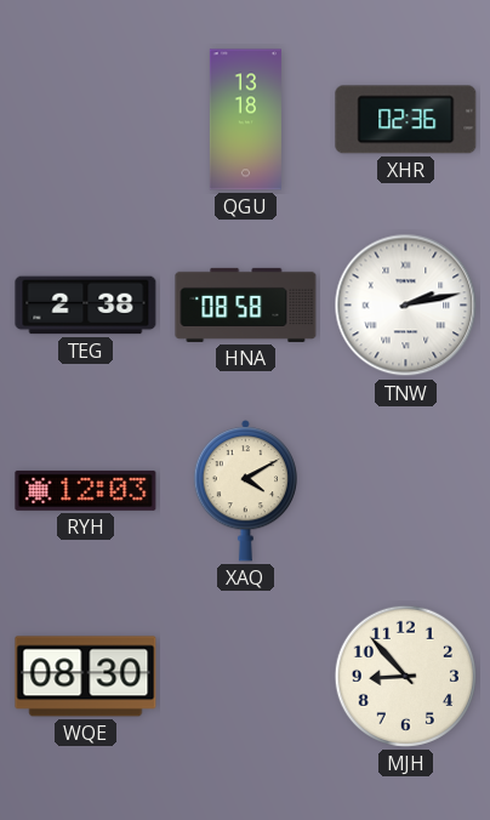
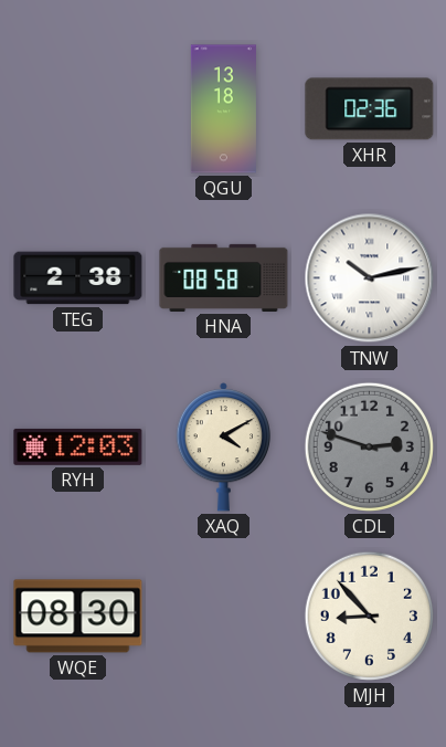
TNW: 2:13 -> 10:13 (370, 278)
CDL: none -> 2:48 (369, 446)
